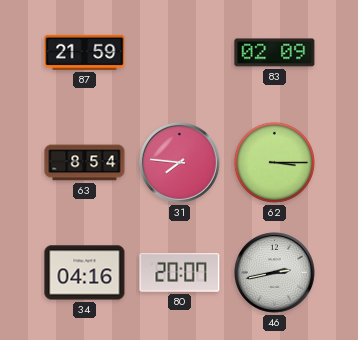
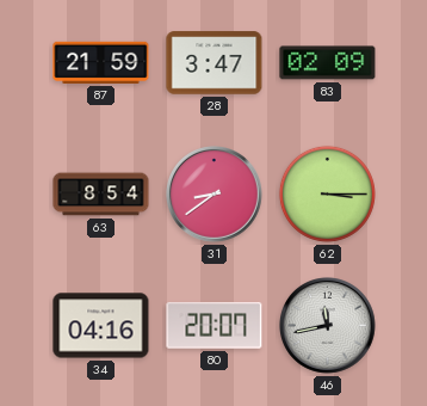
28: none -> 3:47 (215, 63)
31: 7:46 -> 8:39 (215, 195)
46: 2:43 -> 11:43 (328, 326)
